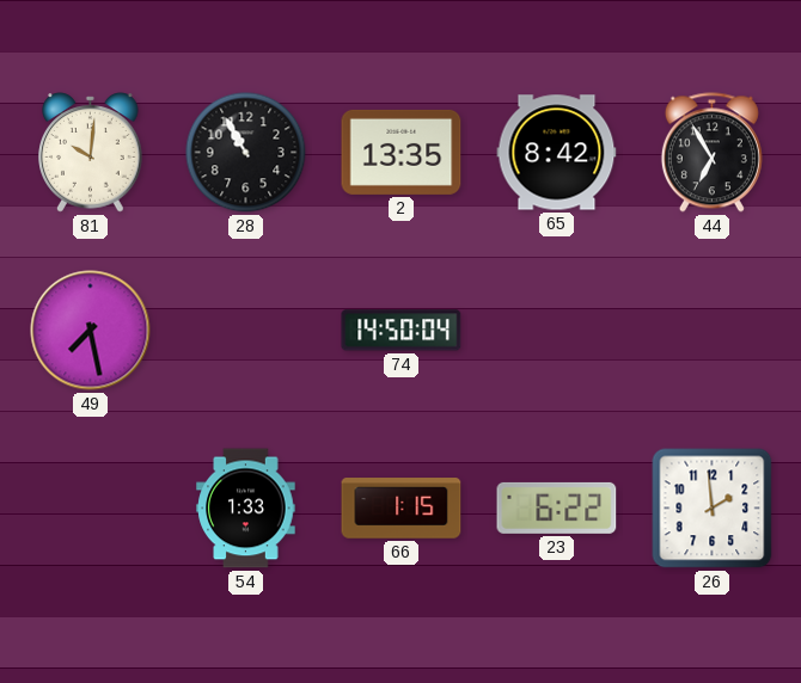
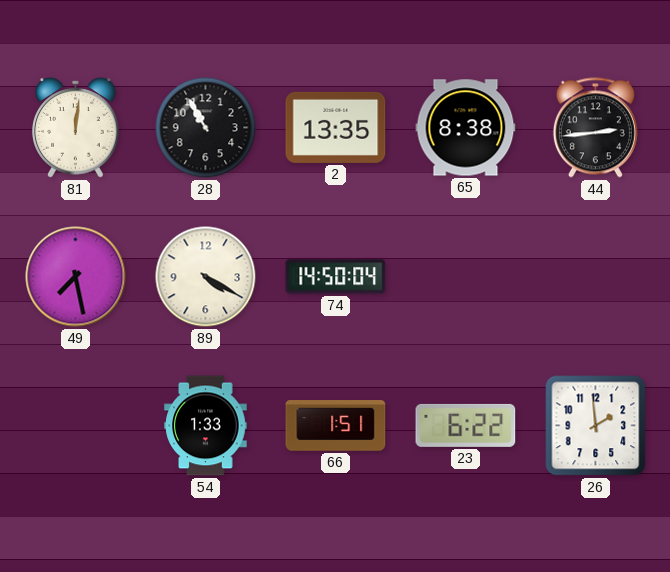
81: 10:01 -> 12:01 (76, 128)
65: 8:42 -> 8:38 (466, 128)
44: 6:55 -> 2:44 (595, 128)
89: none -> 4:20 (206, 277)
66: 1:15 -> 1:51 (336, 426)
